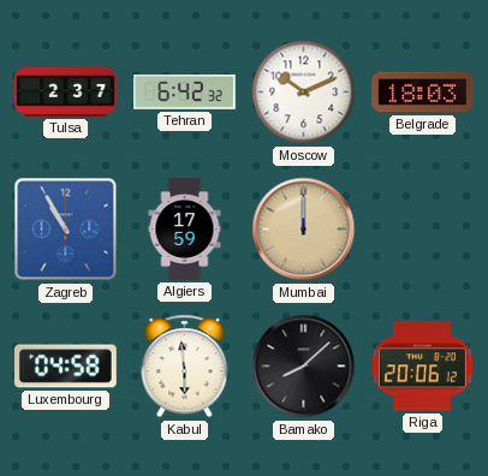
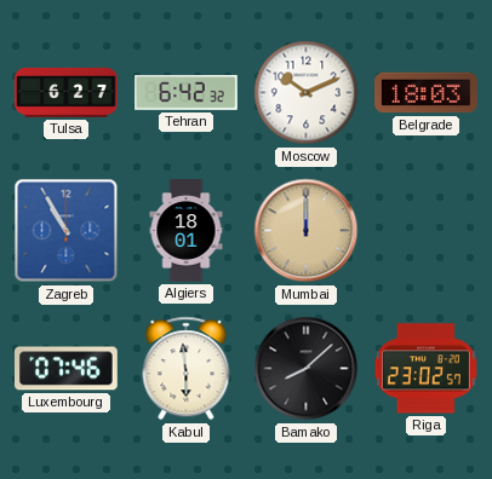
Tulsa: 2:37 -> 6:27 (67, 92)
Algiers: 17:59 -> 18:01 (187, 231)
Luxembourg: 04:58 -> 07:46 (67, 369)
Riga: 20:06 -> 23:02 (425, 369)
